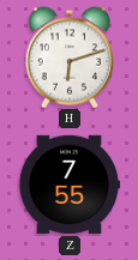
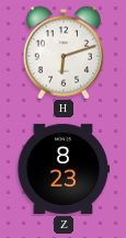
Z: 7:55 -> 8:23 (64, 169)
